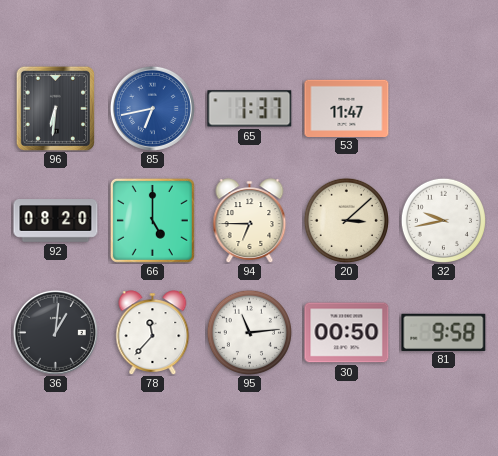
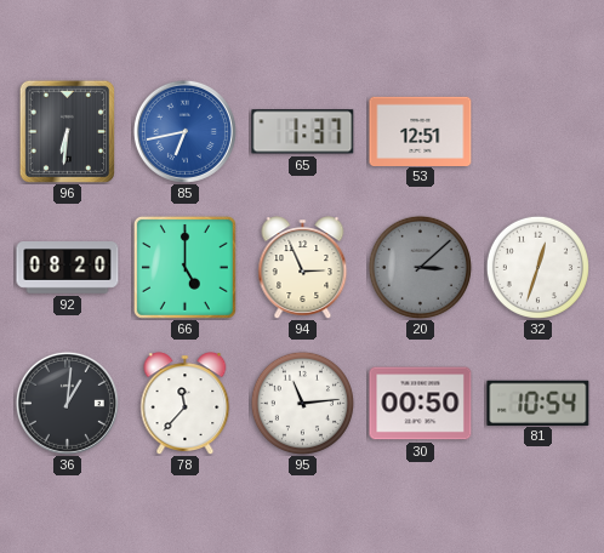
53: 11:47 -> 12:51 (421, 131)
94: 6:45 -> 2:56 (303, 267)
20 dial: cream -> grey (420, 267)
32: 9:43 -> 12:33 (537, 267)
81: 9:58 -> 10:54 (539, 403)
